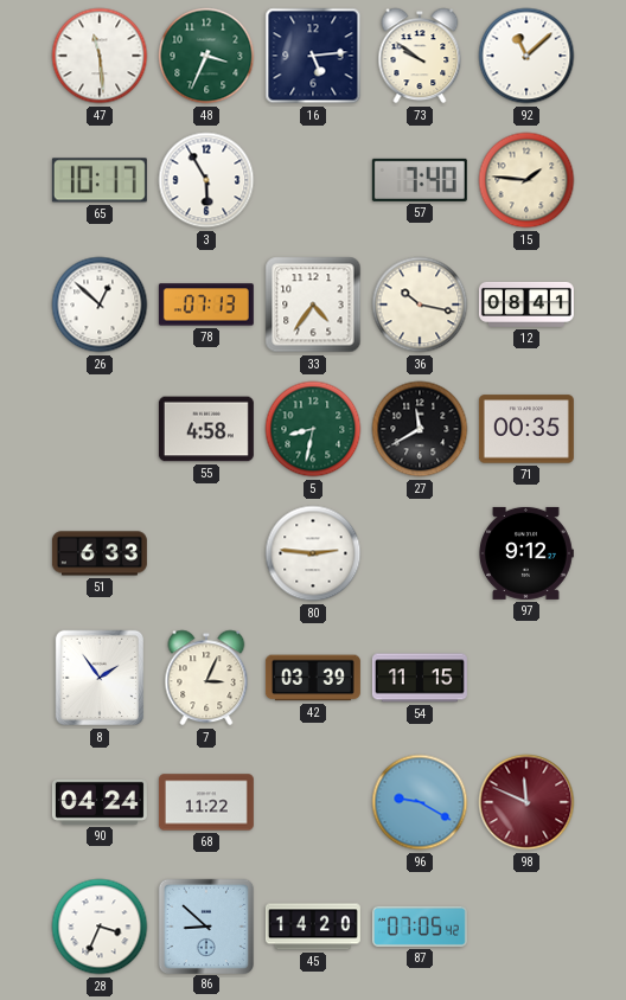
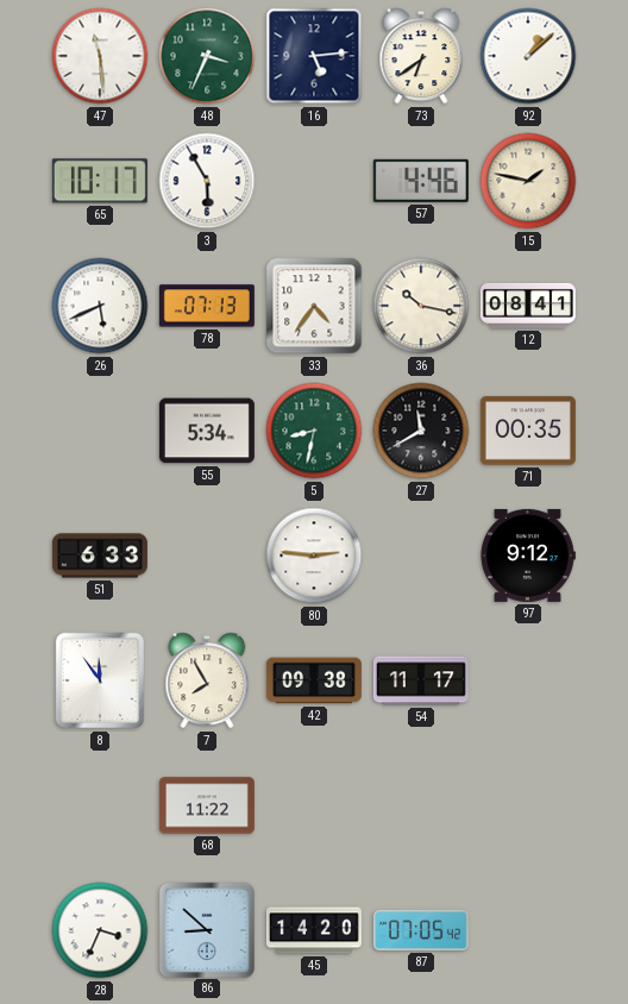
73: 9:51 -> 6:39 (421, 56)
92: 11:08 -> 1:08 (528, 56)
57: 7:40 -> 4:46 (421, 181)
15: 1:46 -> 1:47 (528, 181)
26: 12:52 -> 5:41 (100, 306)
55: 4:58 -> 5:34 (207, 431)
8: 1:54 -> 11:54 (100, 680)
7: 3:04 -> 7:55 (207, 680)
42: 03:39 -> 09:38 (314, 680)
54: 11:15 -> 11:17 (421, 680)
90: 04:24 -> none (100, 802)
96: 9:20 -> none (420, 802)
98: 11:49 -> none (526, 802)
